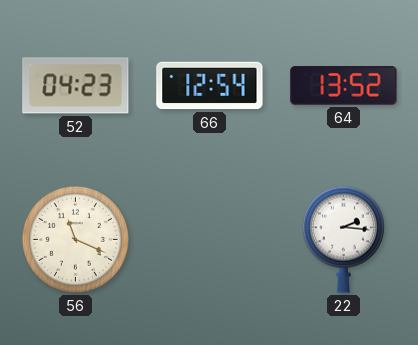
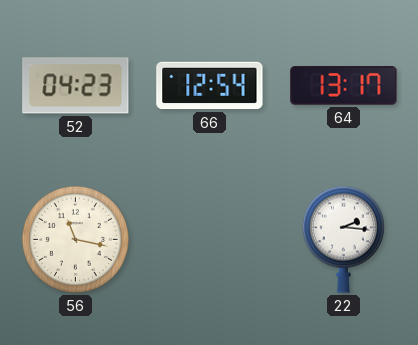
64: 13:52 -> 13:17 (344, 86)
56: 11:19 -> 11:17 (75, 239)
